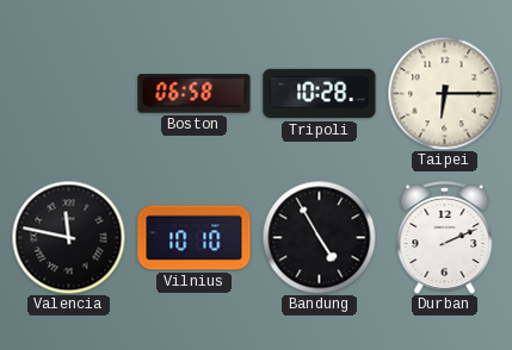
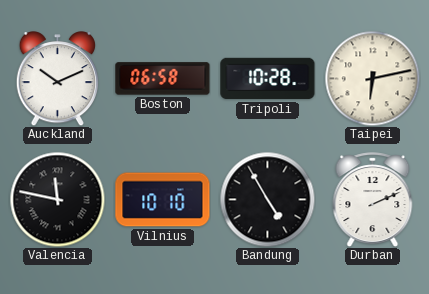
Auckland: none -> 10:11 (57, 79)
Taipei: 6:15 -> 6:13 (372, 78)
